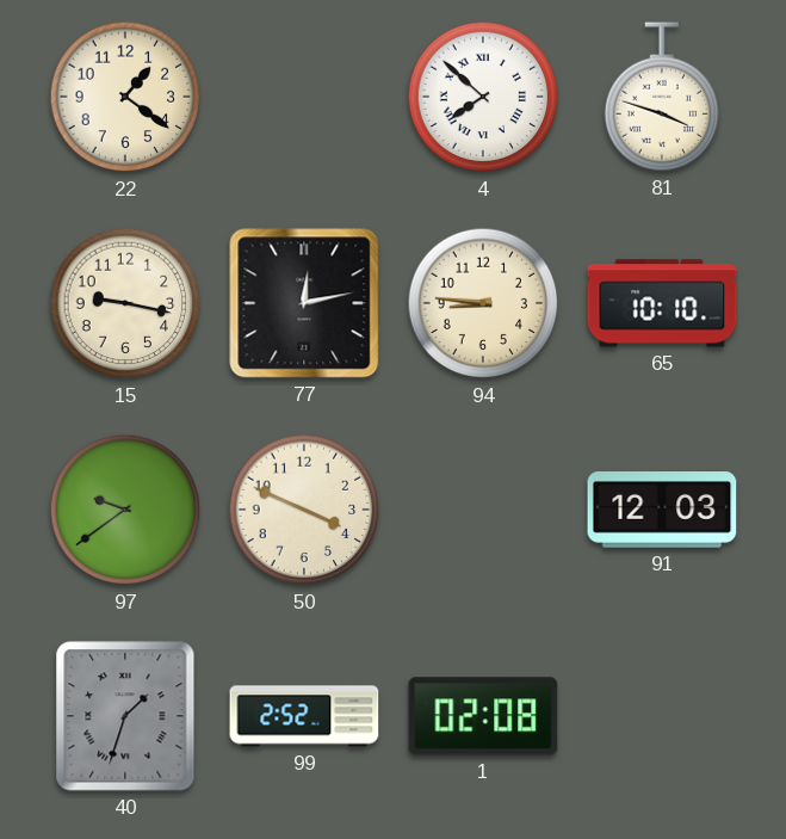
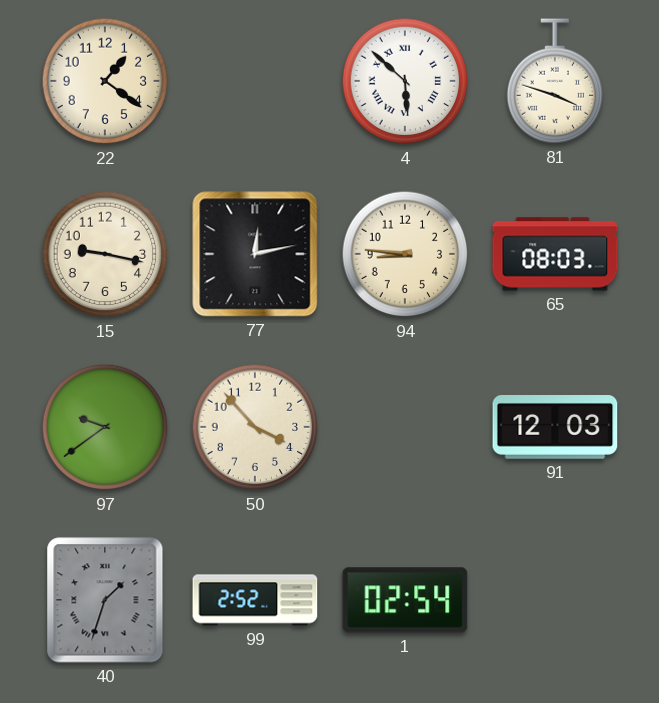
4: 7:52 -> 5:52 (405, 81)
65: 10:10 -> 08:03 (555, 254)
50: 3:49 -> 3:53 (255, 427)
1: 02:08 -> 02:54 (405, 600)
